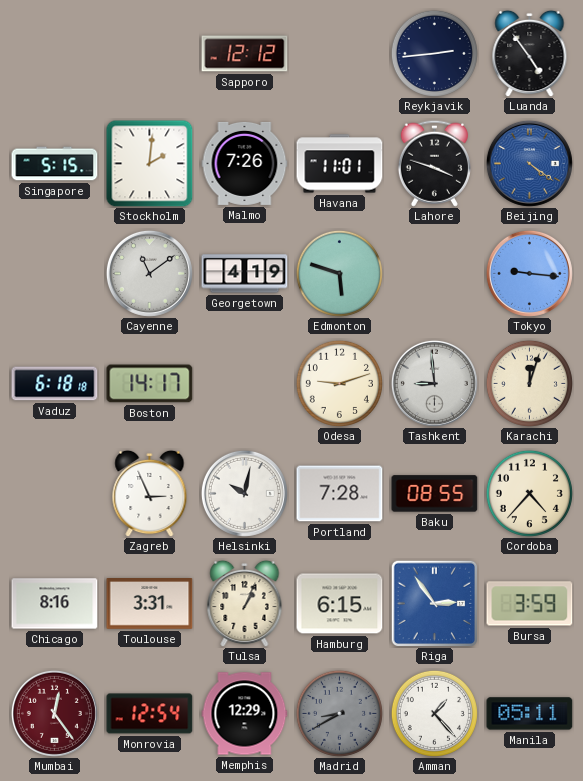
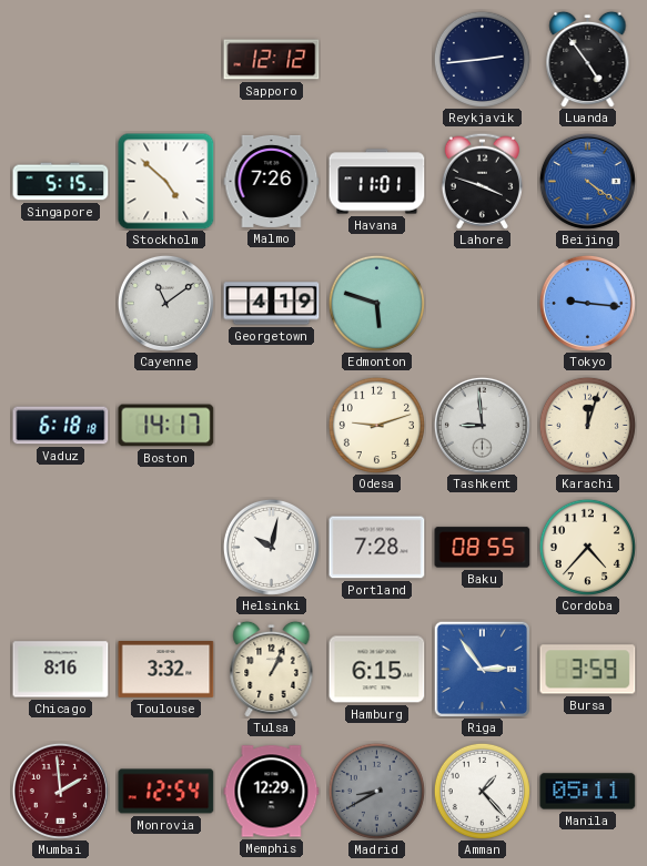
Stockholm: 2:01 -> 4:52 (166, 182)
Zagreb: 2:56 -> none (150, 493)
Toulouse: 3:31 -> 3:32 (166, 670)
Mumbai: 12:24 -> 1:59 (60, 791)
